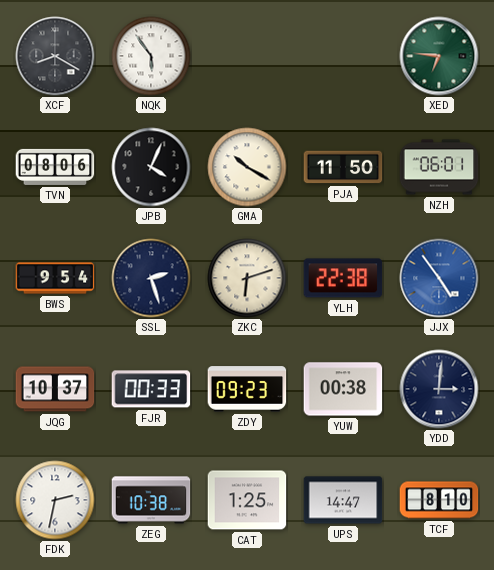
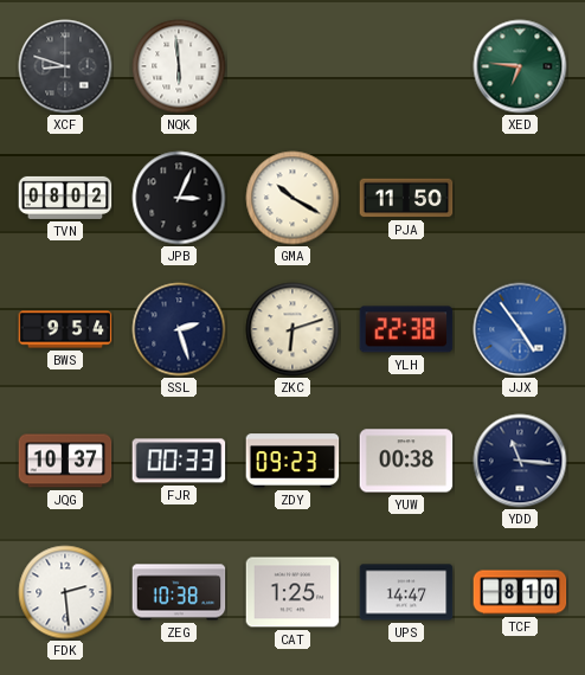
XCF: 8:20 -> 8:48 (65, 66)
NQK: 5:54 -> 5:59 (179, 66)
TVN: 08:06 -> 08:02 (65, 198)
JPB: 4:04 -> 3:04 (179, 198)
NZH: 06:01 -> none (439, 167)
YDD: 3:01 -> 11:16 (520, 461)
FDK: 2:32 -> 2:29 (65, 592)
